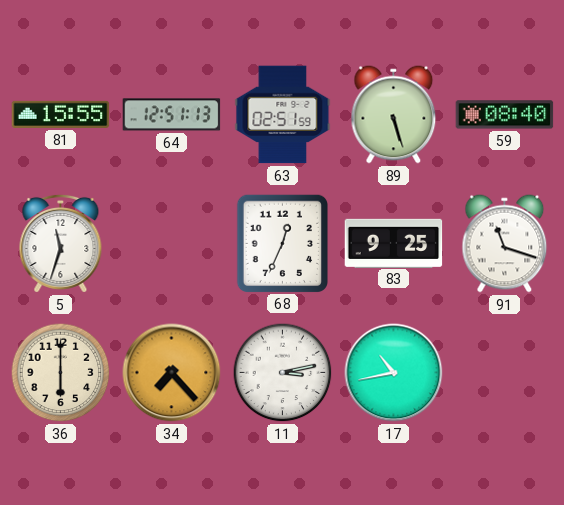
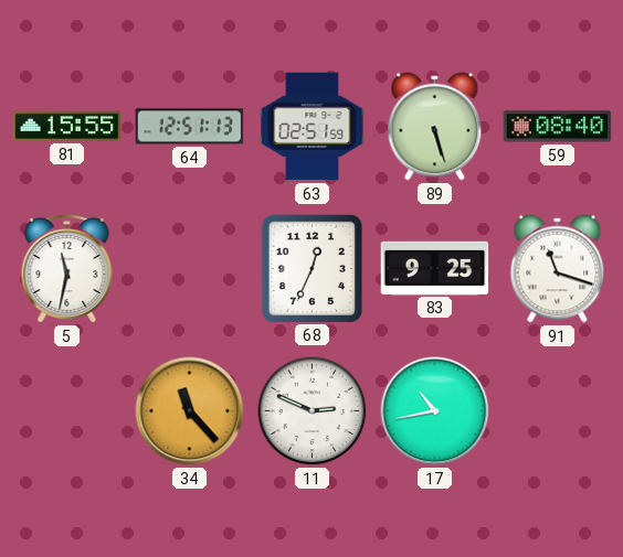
5: 11:33 -> 11:32 (67, 268)
36: 6:00 -> none (61, 373)
34: 7:23 -> 11:23 (190, 411)
11: 3:13 -> 2:49 (313, 411)
